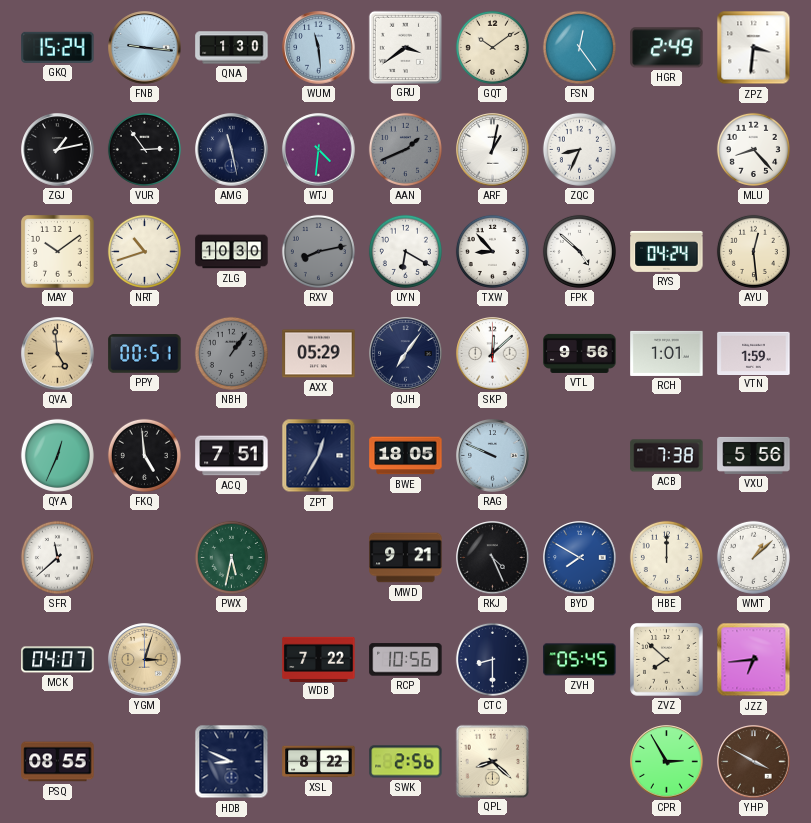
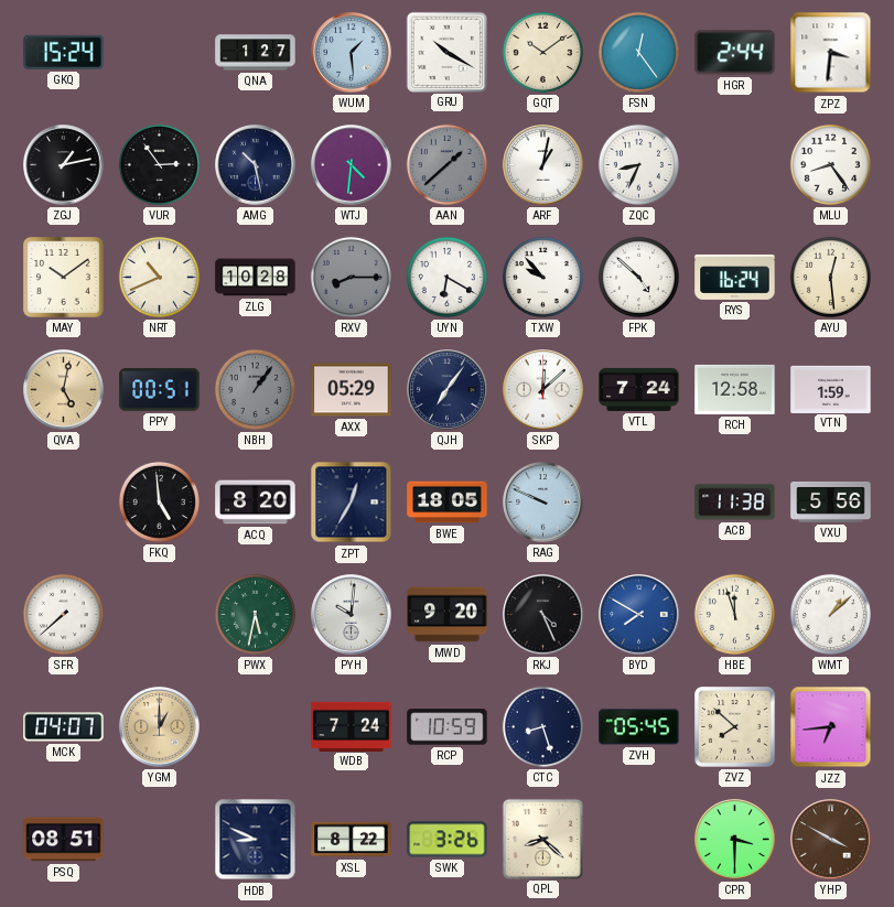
FNB: 9:16 -> none (145, 48)
QNA: 1:30 -> 1:27 (256, 53)
WUM: 11:29 -> 1:29 (352, 53)
GRU: 3:39 -> 10:20 (446, 52)
HGR: 2:49 -> 2:44 (735, 53)
AMG: 11:28 -> 10:28 (256, 165)
AAN: 1:41 -> 1:38 (446, 164)
MLU: 8:23 -> 8:24 (830, 164)
NRT: 10:42 -> 10:41 (159, 277)
ZLG: 10:30 -> 10:28 (256, 278)
RXV: 8:13 -> 8:15 (351, 277)
TXW: 8:53 -> 9:53 (542, 277)
RYS: 04:24 -> 16:24 (735, 277)
QVA: 4:59 -> 5:02 (64, 390)
VTL: 9:56 -> 7:24 (639, 389)
RCH: 1:01 -> 12:58 (735, 389)
QYA: 12:34 -> none (57, 455)
ACQ: 7:51 -> 8:20 (256, 503)
ACB: 7:38 -> 11:38 (735, 503)
SFR: 11:38 -> 7:38 (63, 614)
PYH: none -> 10:01 (352, 615)
MWD: 9:21 -> 9:20 (448, 615)
HBE: 12:00 -> 11:57 (734, 614)
YGM: 3:03 -> 1:00 (160, 727)
WDB: 7:22 -> 7:24 (352, 726)
RCP: 10:56 -> 10:59 (448, 727)
CTC: 8:30 -> 8:27 (542, 726)
PSQ: 08:55 -> 08:51 (64, 840)
SWK: 2:56 -> 3:26 (448, 840)
CPR: 2:55 -> 3:30 (735, 840)
